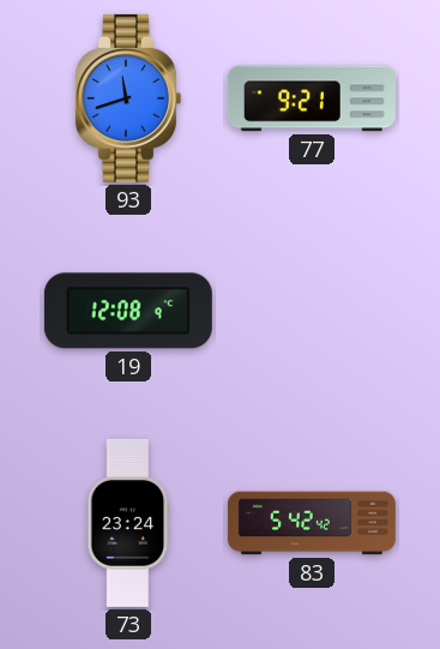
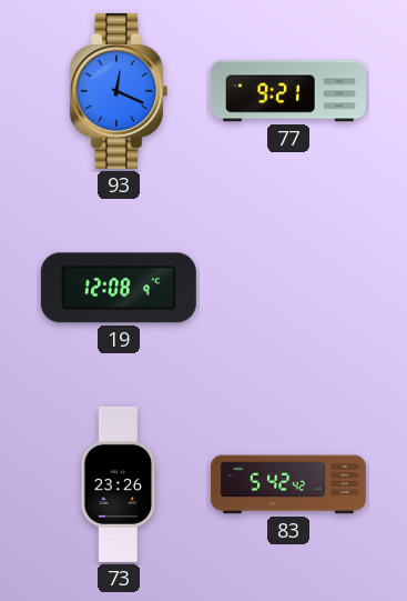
93: 11:42 -> 12:19 (118, 91)
73: 23:24 -> 23:26 (119, 484)
